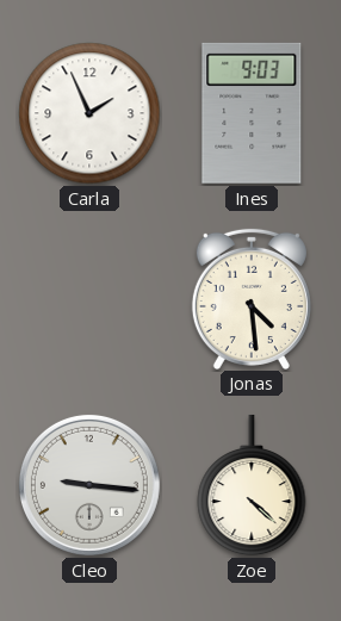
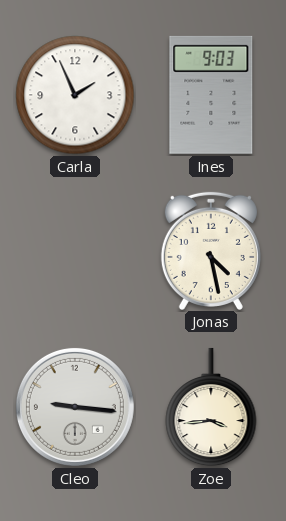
Jonas: 4:29 -> 4:28 (211, 250)
Zoe: 4:22 -> 3:44 (211, 407)
